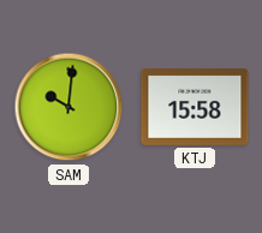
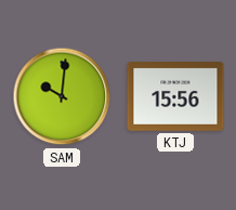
KTJ: 15:58 -> 15:56 (175, 97)
